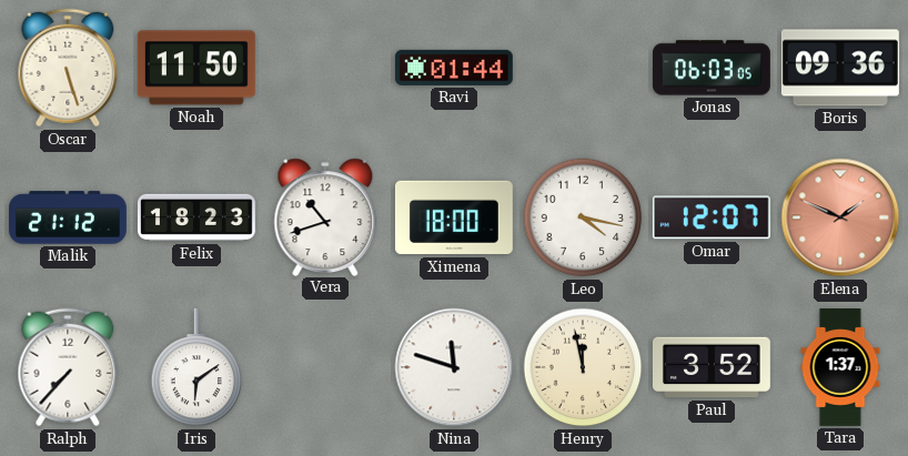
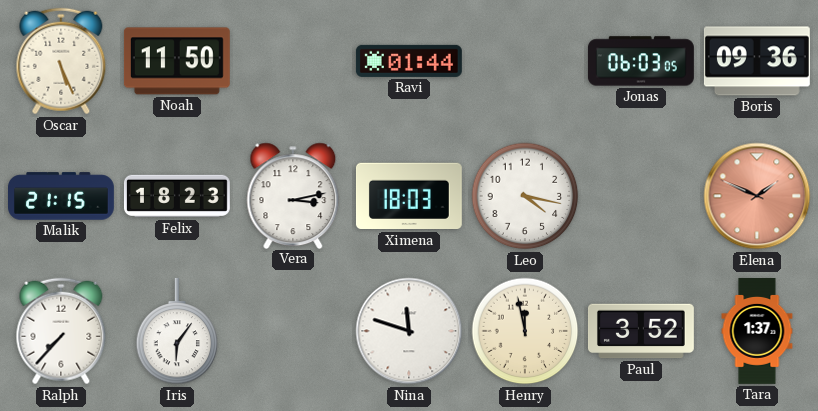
Oscar: 5:27 -> 5:26 (61, 61)
Malik: 21:12 -> 21:15 (62, 196)
Vera: 10:42 -> 3:13 (293, 195)
Ximena: 18:00 -> 18:03 (409, 196)
Omar: 12:07 -> none (712, 217)
Iris: 6:09 -> 6:06 (177, 331)
